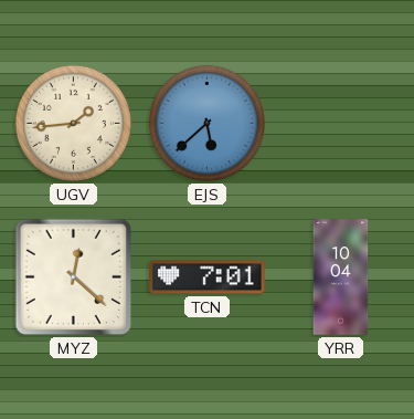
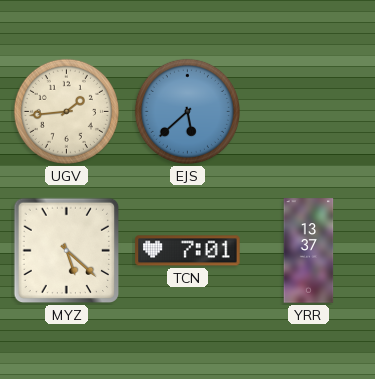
MYZ: 12:22 -> 5:22 (67, 251)
YRR: 10:04 -> 13:37 (309, 251)
